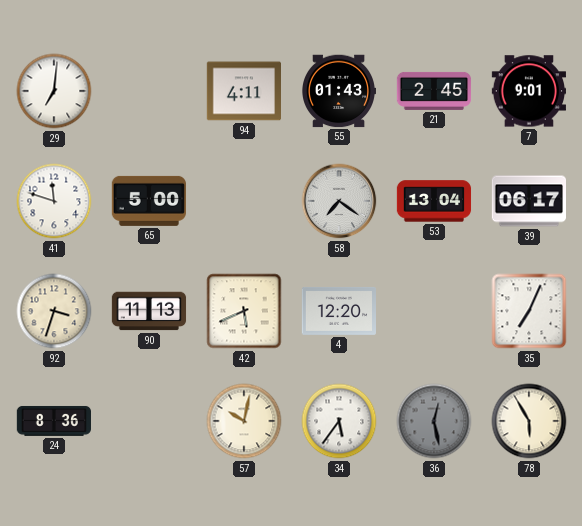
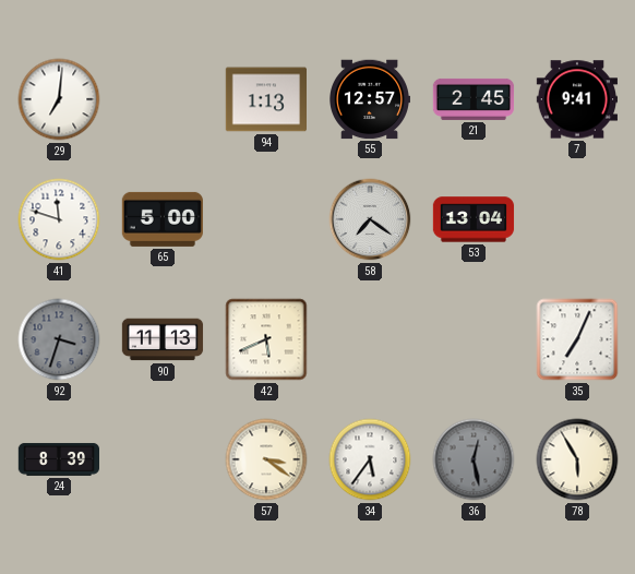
94: 4:11 -> 1:13 (265, 99)
55: 01:43 -> 12:57 (369, 99)
7: 9:01 -> 9:41 (576, 99)
39: 06:17 -> none (529, 201)
92 dial: cream -> grey (59, 339)
4: 12:20 -> none (338, 311)
24: 8:36 -> 8:39 (58, 459)
57: 10:02 -> 3:21 (266, 459)
